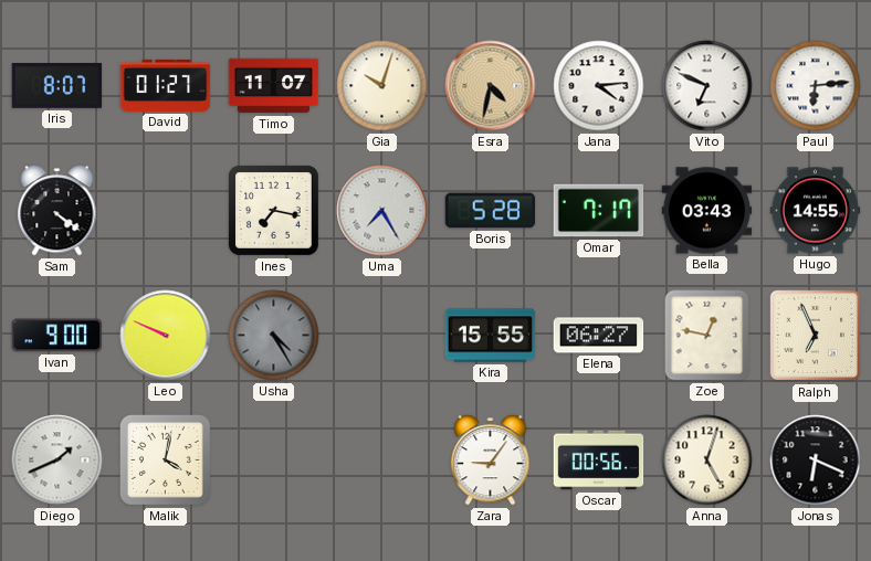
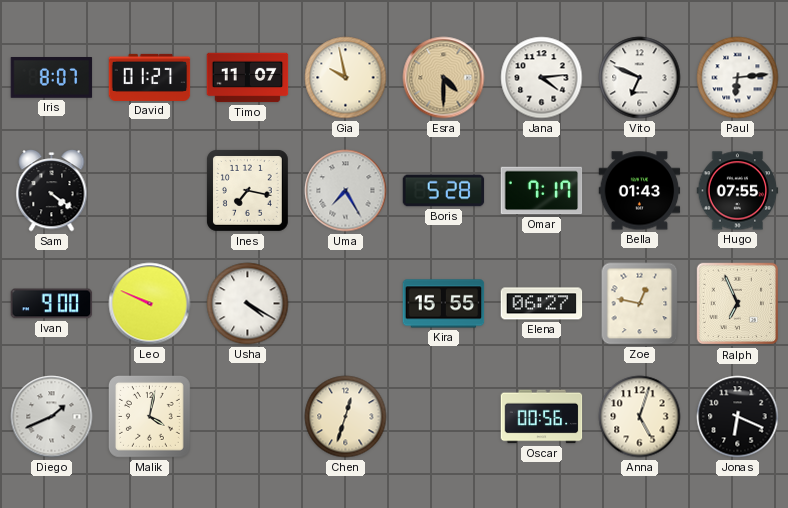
Gia: 10:03 -> 9:58 (346, 78)
Esra: 4:32 -> 4:30 (444, 78)
Bella: 03:43 -> 01:43 (640, 191)
Hugo: 14:55 -> 07:55 (738, 191)
Usha: 4:25 -> 4:20 (248, 304)
Usha dial: grey -> white (248, 304)
Chen: none -> 12:33 (346, 417)
Zara: 9:06 -> none (491, 461)
